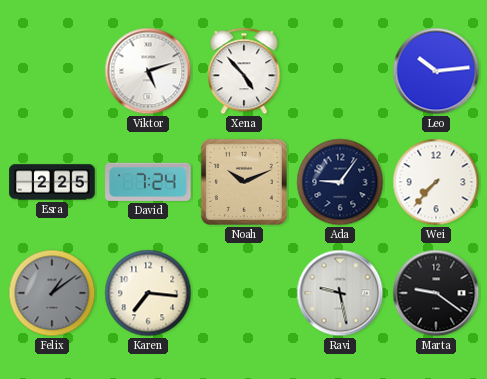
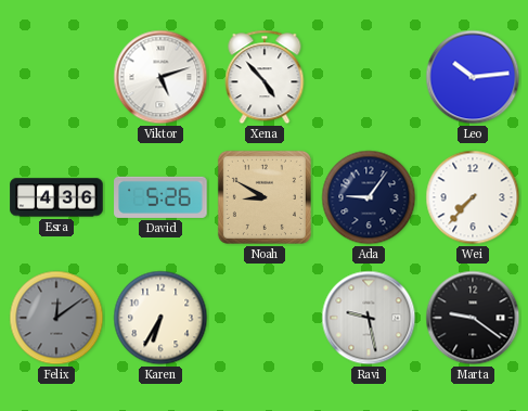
Esra: 2:25 -> 4:36 (56, 197)
David: 7:24 -> 5:26 (160, 197)
Noah: 10:11 -> 8:50 (265, 197)
Felix: 1:09 -> 12:09 (56, 318)
Karen: 7:16 -> 6:35 (160, 318)
